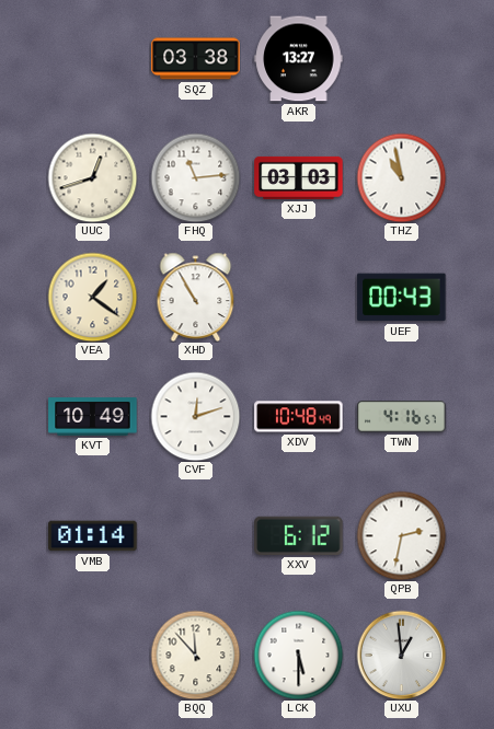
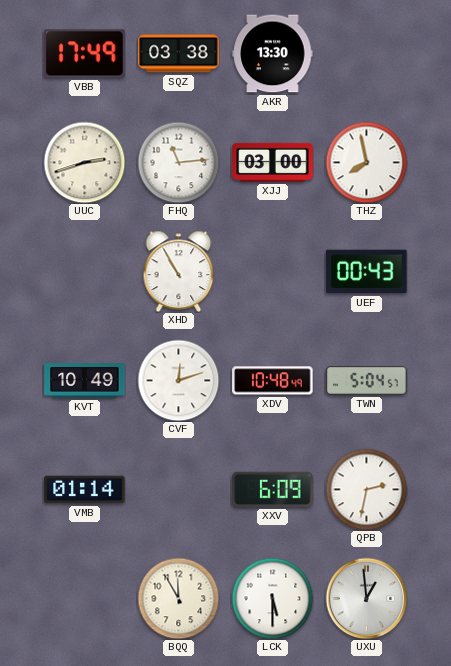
VBB: none -> 17:49 (85, 54)
AKR: 13:27 -> 13:30 (273, 54)
UUC: 12:42 -> 2:42 (84, 162)
XJJ: 03:03 -> 03:00 (273, 162)
THZ: 10:58 -> 7:58 (366, 162)
VEA: 1:21 -> none (92, 297)
TWN: 4:16 -> 5:04 (367, 381)
XXV: 6:12 -> 6:09 (273, 489)
BQQ: 11:53 -> 11:55 (178, 598)
